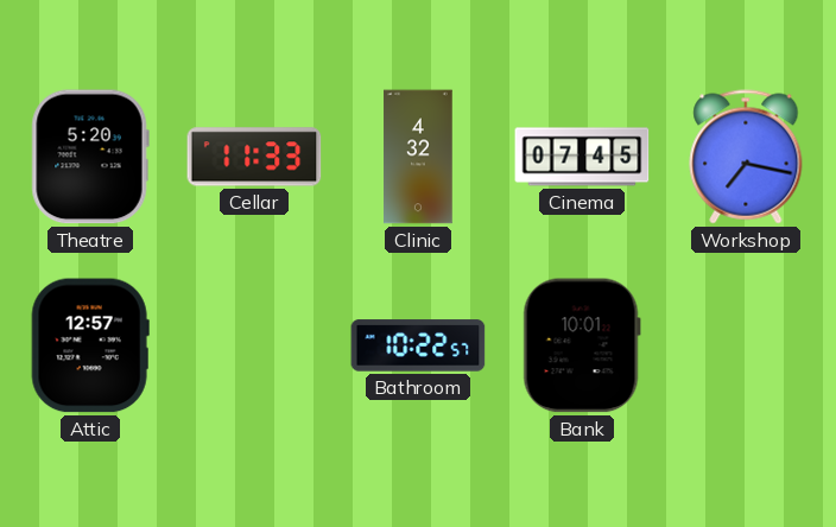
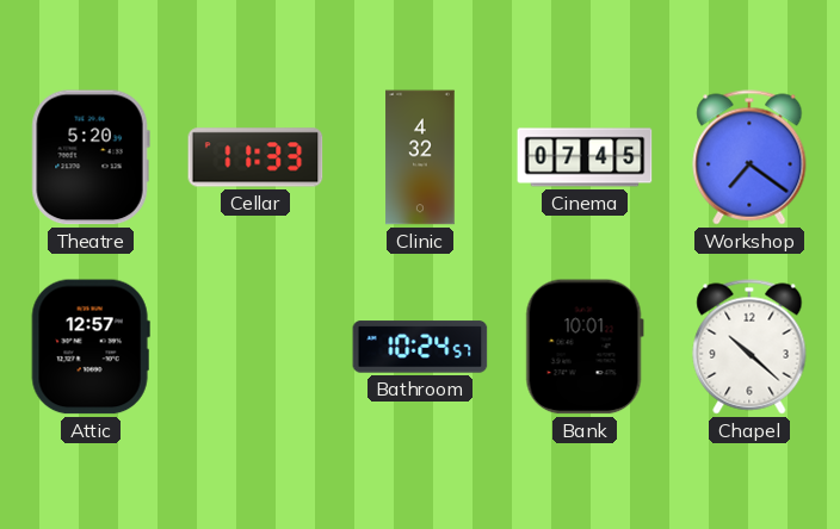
Workshop: 7:17 -> 7:21 (749, 157)
Bathroom: 10:22 -> 10:24 (420, 347)
Chapel: none -> 10:22 (749, 347)
